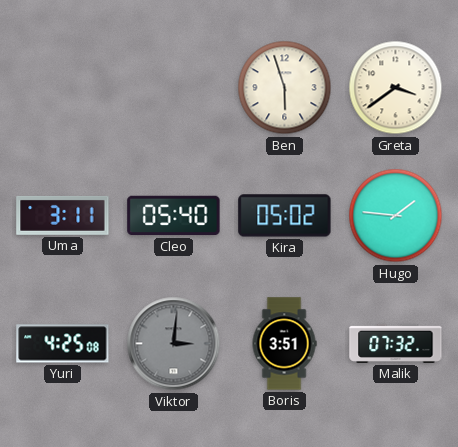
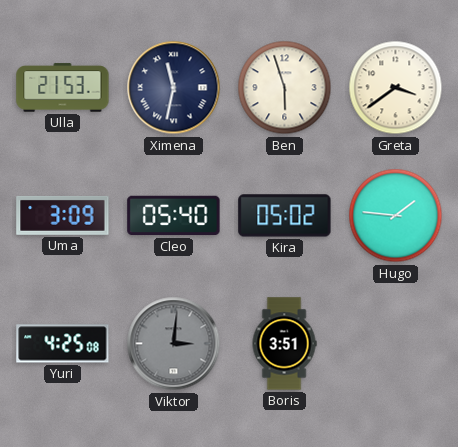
Ulla: none -> 21:53 (63, 88)
Ximena: none -> 11:32 (174, 88)
Uma: 3:11 -> 3:09 (63, 215)
Malik: 07:32 -> none (396, 343)
